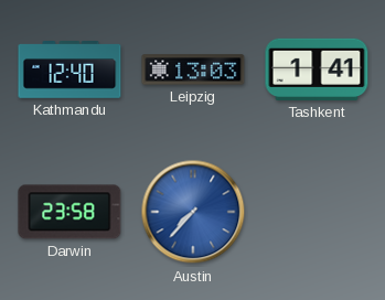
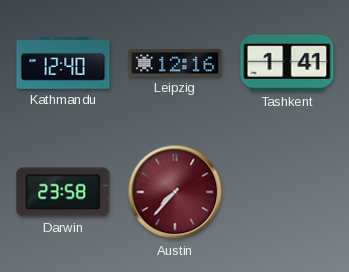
Leipzig: 13:03 -> 12:16 (175, 63)
Austin dial: blue -> burgundy (175, 192)
